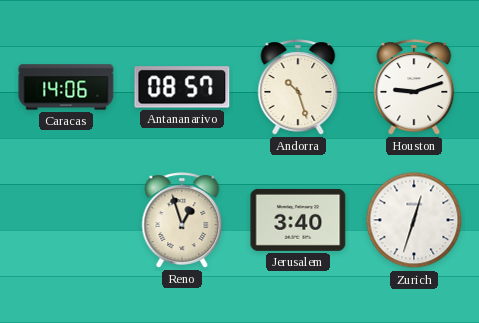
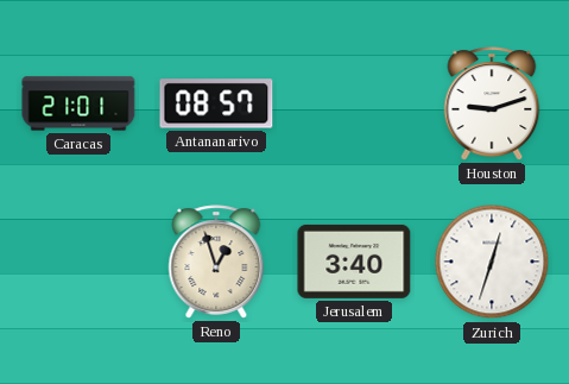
Caracas: 14:06 -> 21:01 (78, 103)
Andorra: 10:27 -> none (298, 87)
